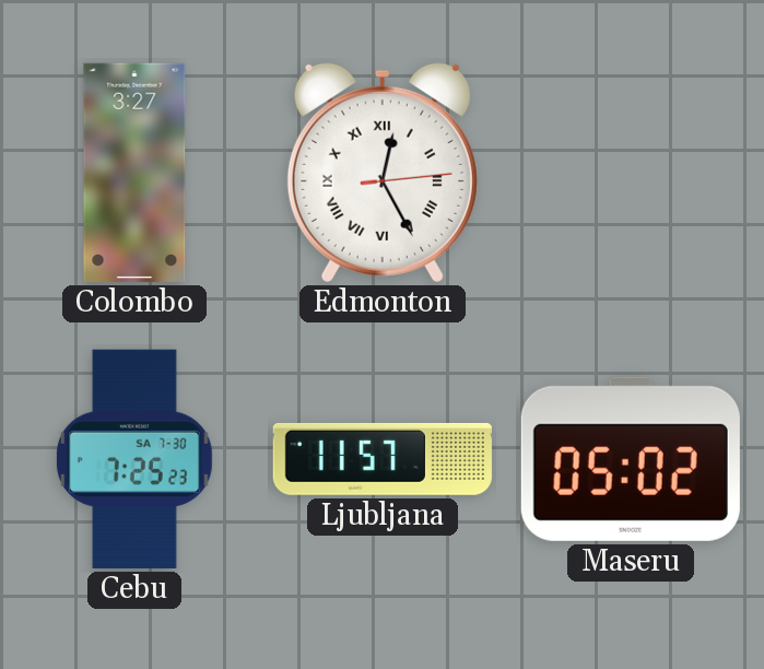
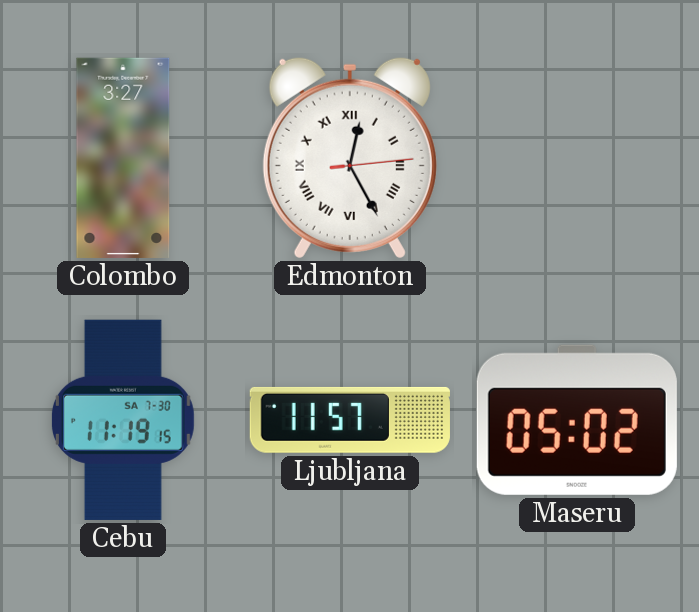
Cebu: 7:25 -> 11:19 (123, 420)
